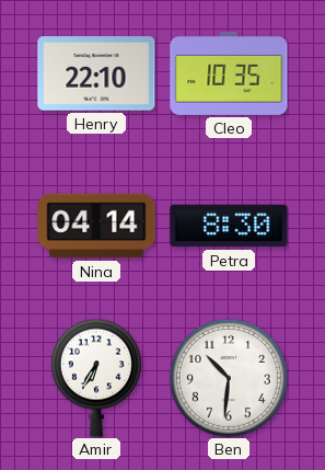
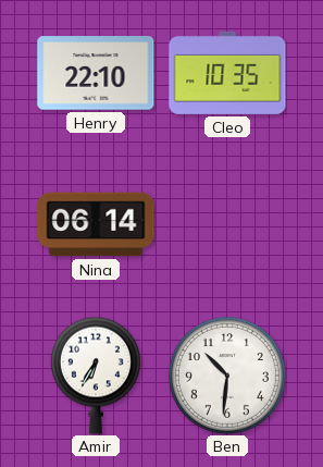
Nina: 04:14 -> 06:14 (96, 224)
Petra: 8:30 -> none (229, 226)
